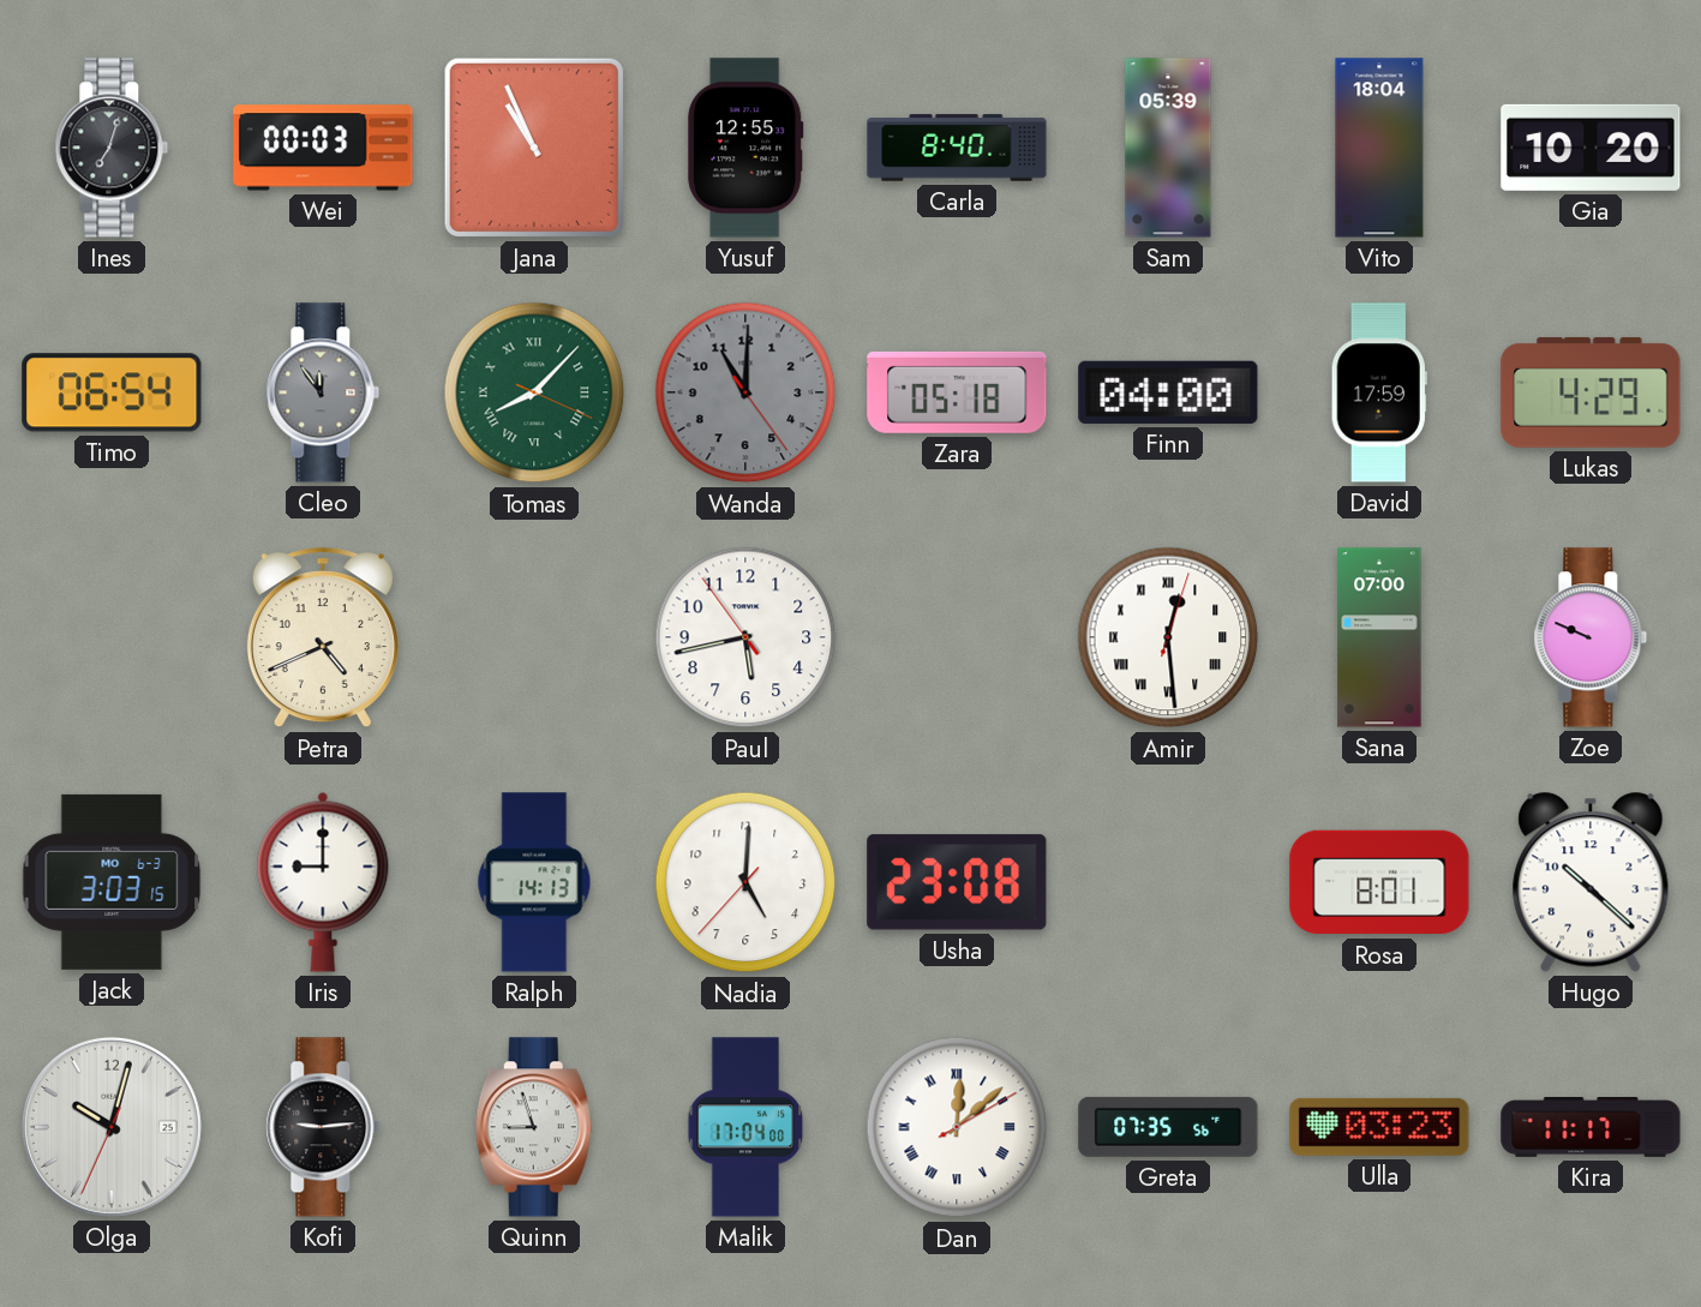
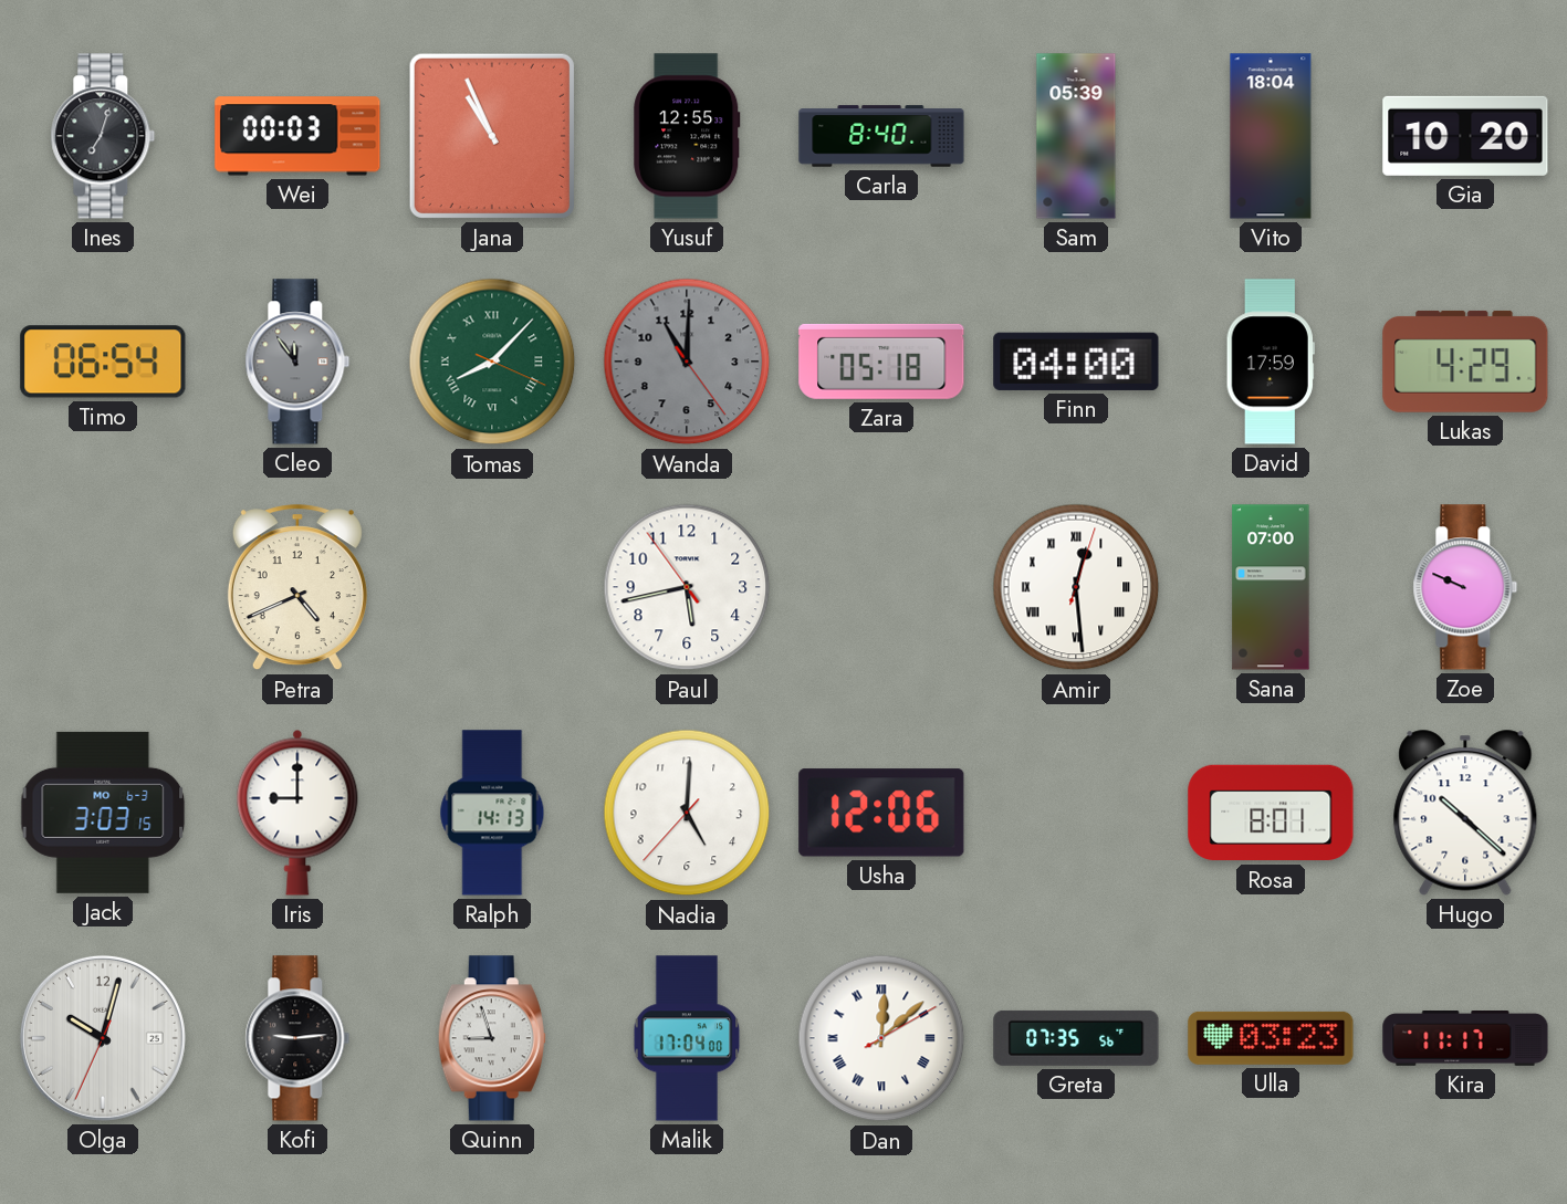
Usha: 23:08 -> 12:06 (881, 813)
